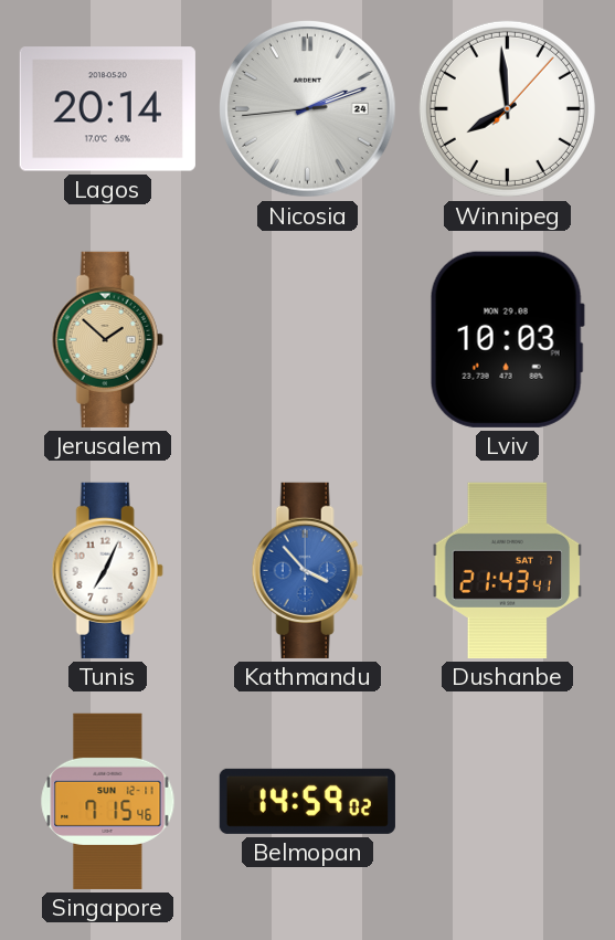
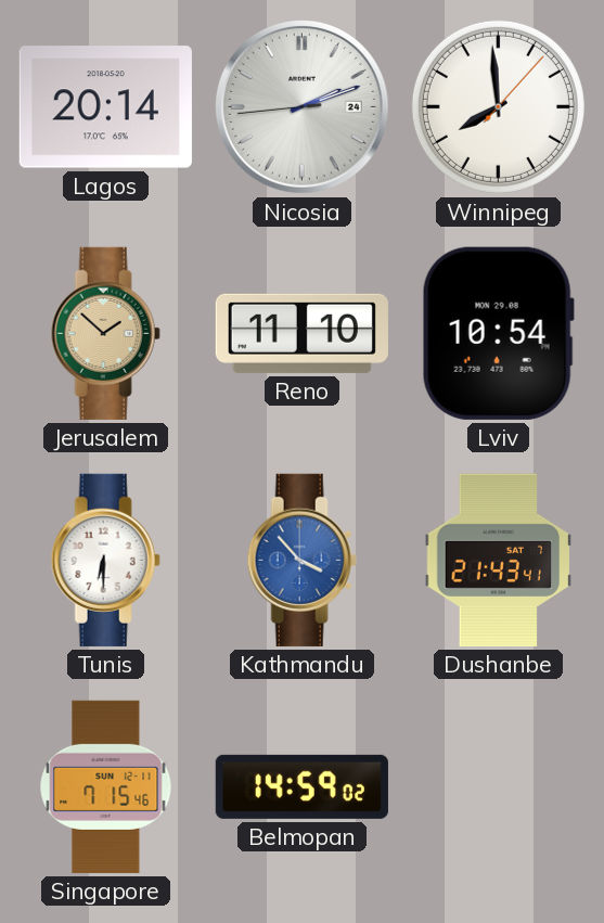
Reno: none -> 11:10 (301, 333)
Lviv: 10:03 -> 10:54 (498, 333)
Tunis: 7:04 -> 6:30 (105, 560)
